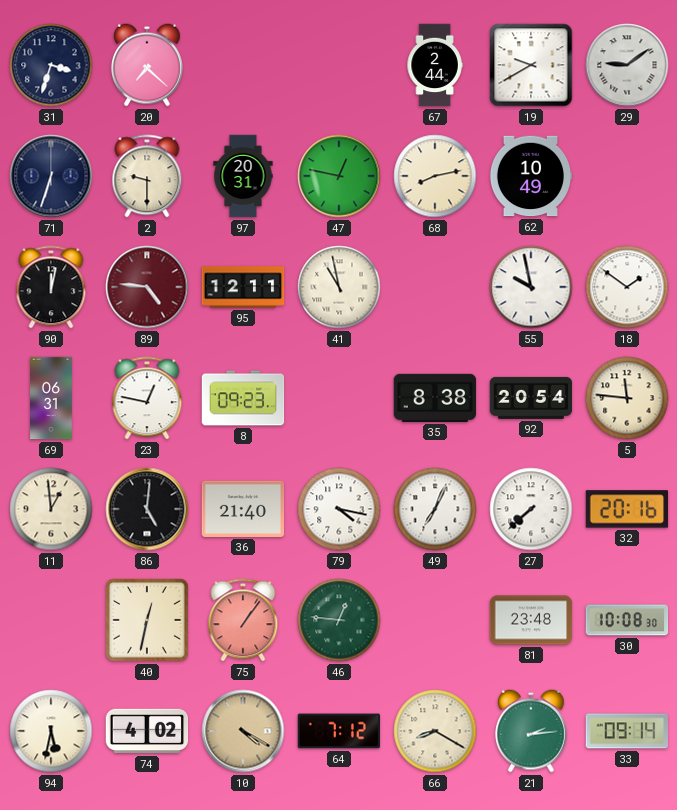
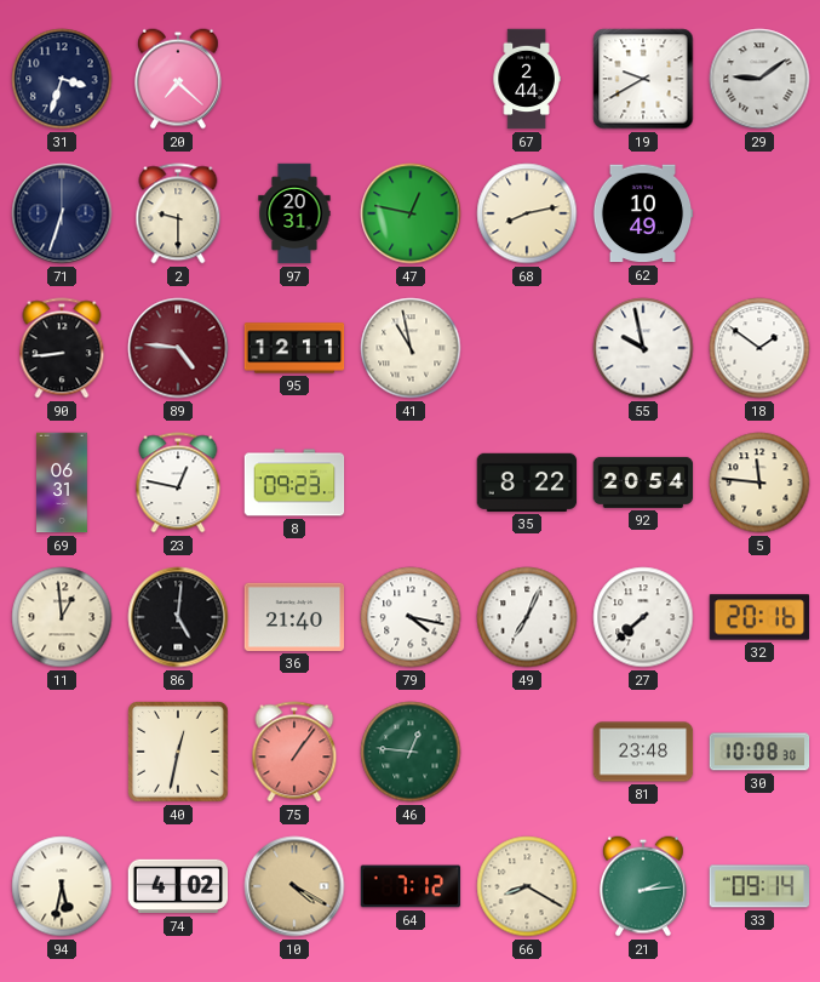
90: 12:02 -> 8:44 (62, 348)
35: 8:38 -> 8:22 (527, 483)
